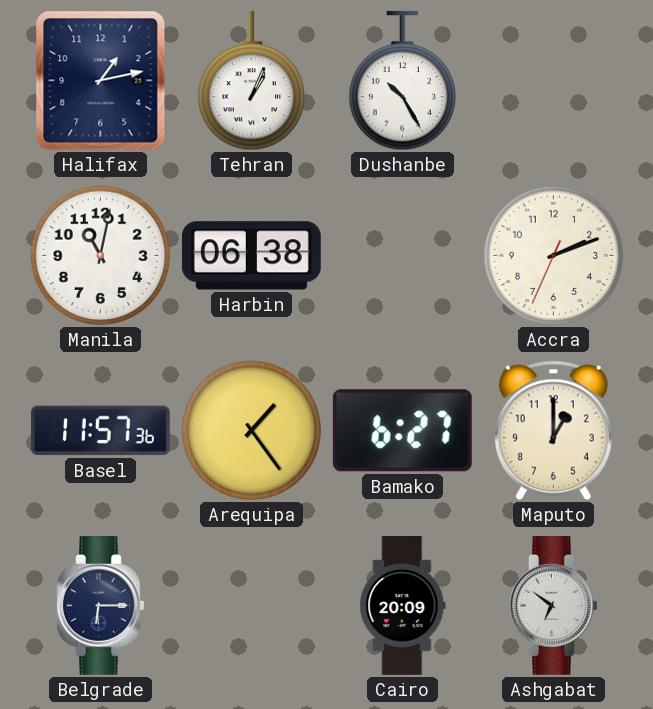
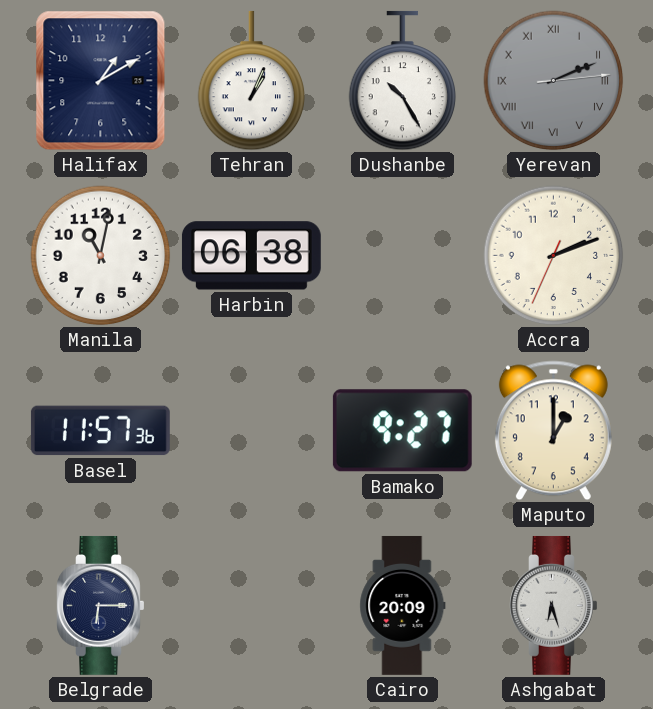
Halifax: 1:13 -> 1:10 (101, 81)
Yerevan: none -> 2:11 (554, 81)
Arequipa: 1:24 -> none (252, 431)
Bamako: 6:27 -> 9:27 (402, 431)
Ashgabat: 6:51 -> 6:27 (554, 605)
